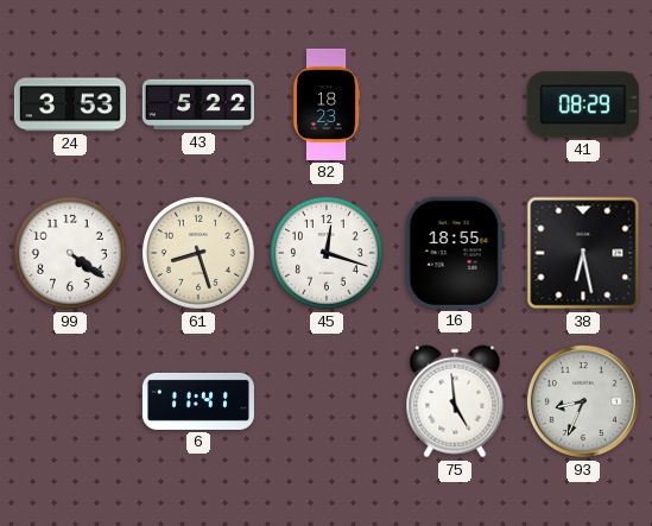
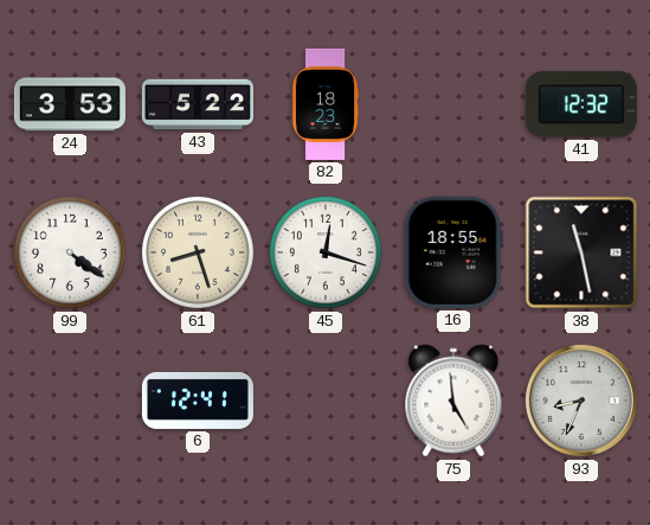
41: 08:29 -> 12:32 (581, 104)
38: 6:28 -> 11:28 (581, 252)
6: 11:41 -> 12:41 (198, 401)
